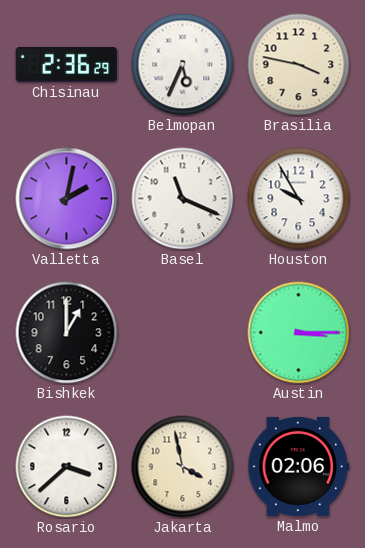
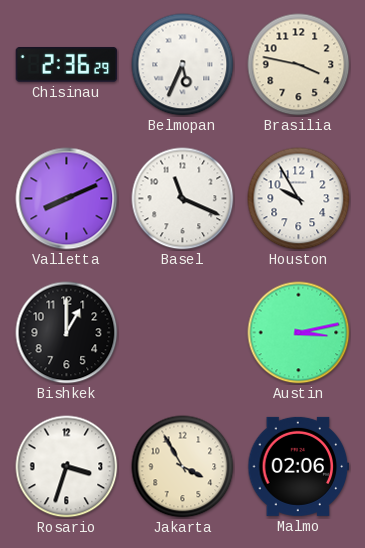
Valletta: 2:02 -> 8:11 (67, 199)
Austin: 3:15 -> 3:13 (299, 333)
Rosario: 3:38 -> 3:33 (67, 467)
Jakarta: 3:58 -> 3:55 (183, 467)
